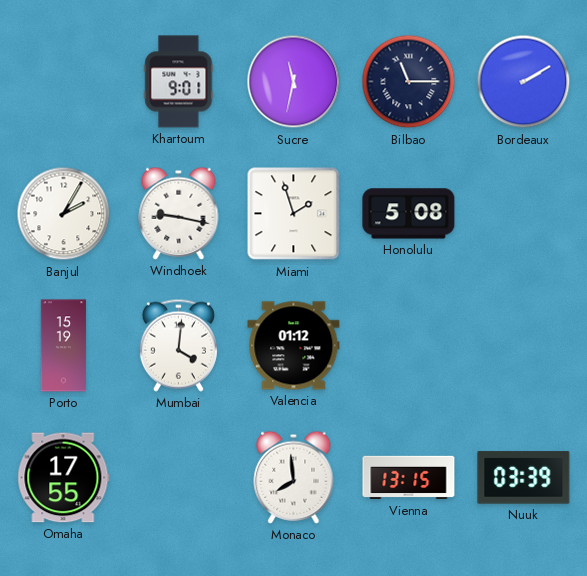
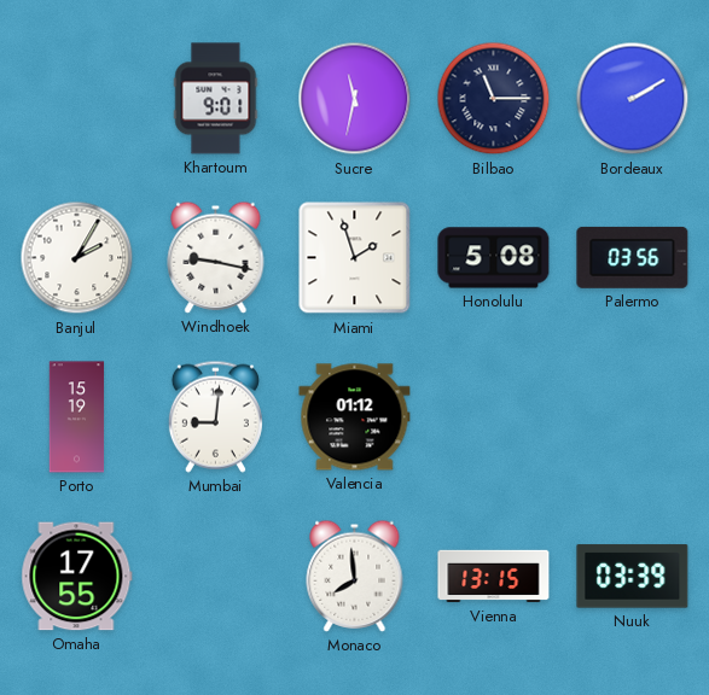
Palermo: none -> 03:56 (633, 257)
Mumbai: 4:01 -> 9:01 (215, 416)
